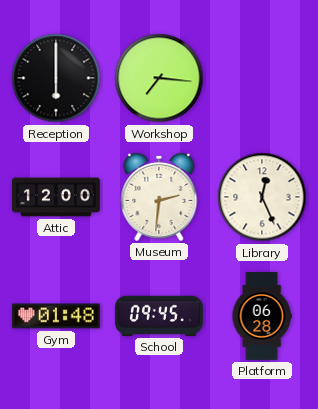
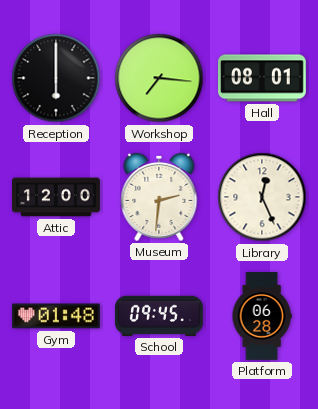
Hall: none -> 08:01 (263, 78)
